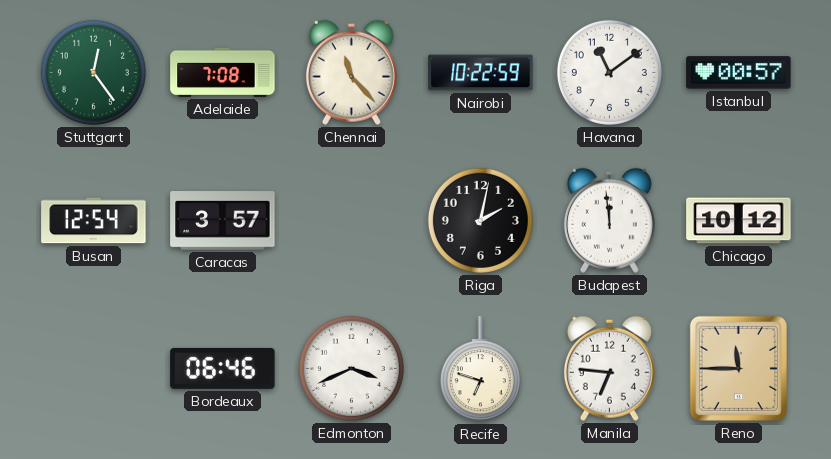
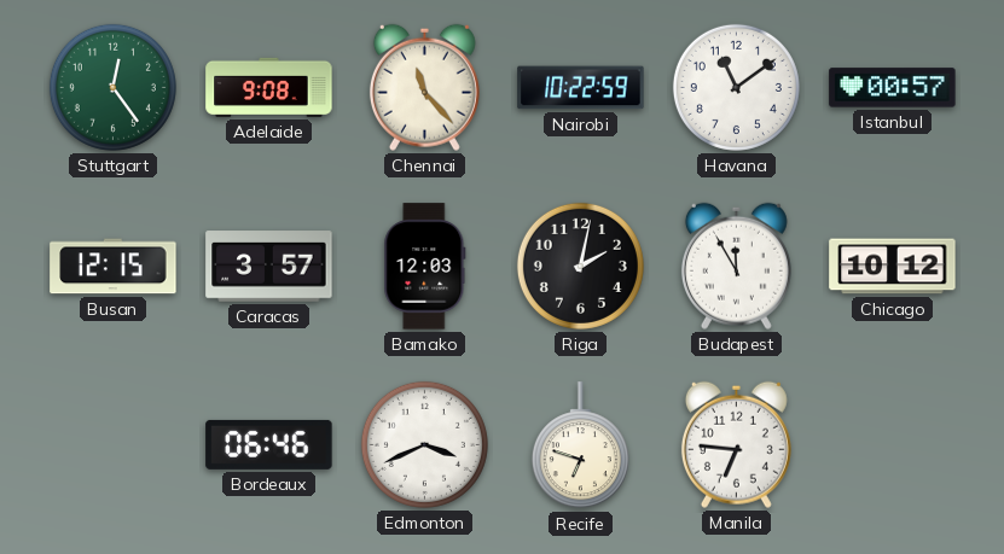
Adelaide: 7:08 -> 9:08 (269, 87)
Busan: 12:54 -> 12:15 (114, 267)
Bamako: none -> 12:03 (425, 267)
Budapest: 11:59 -> 11:55 (736, 266)
Reno: 11:45 -> none (738, 368)
